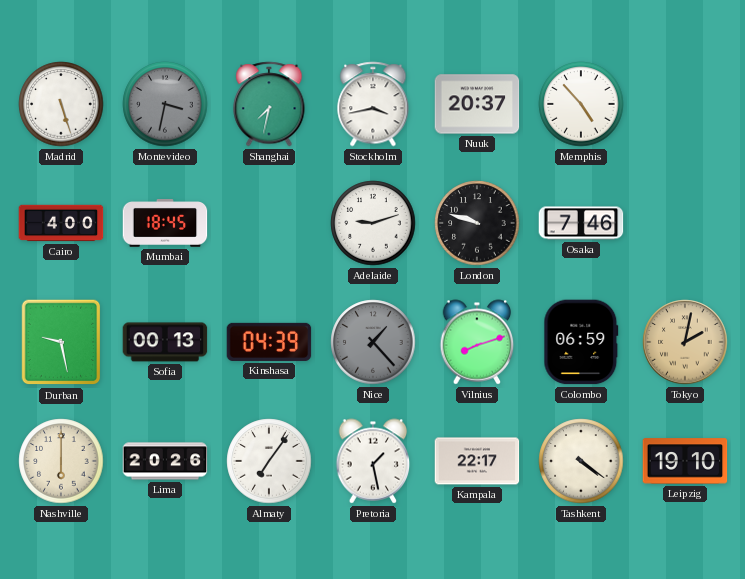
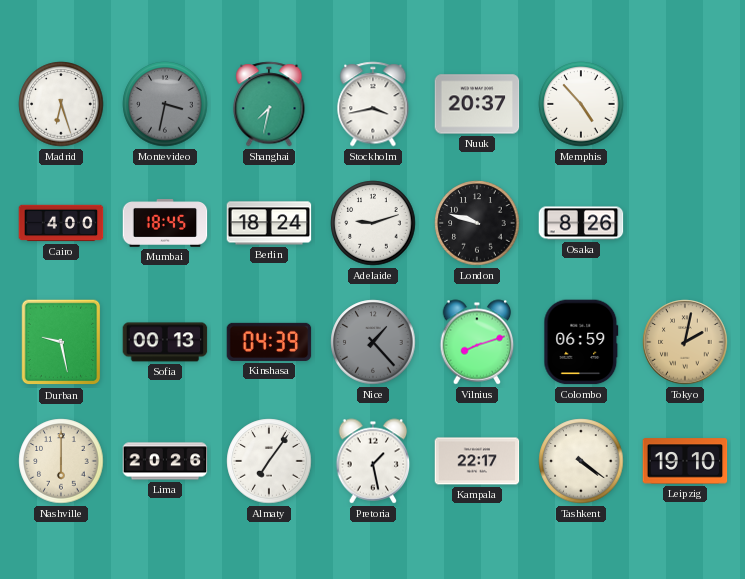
Madrid: 5:27 -> 6:27 (61, 104)
Berlin: none -> 18:24 (269, 223)
Osaka: 7:46 -> 8:26 (581, 223)
